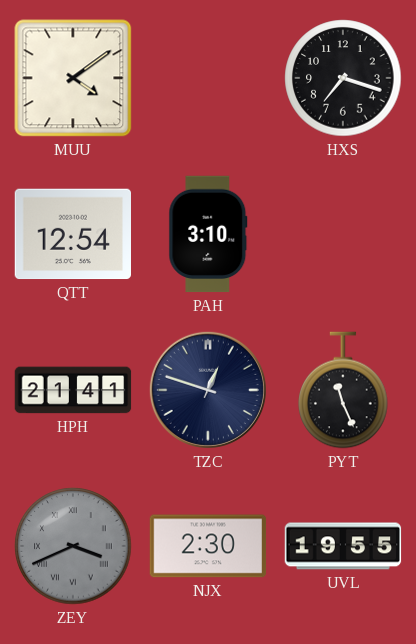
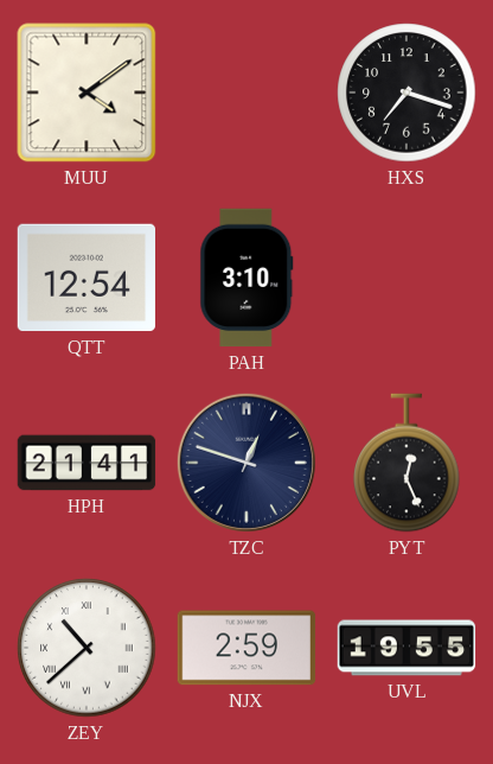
PYT: 11:26 -> 12:26 (406, 463)
ZEY: 3:41 -> 10:38 (87, 648)
ZEY dial: grey -> white (87, 648)
NJX: 2:30 -> 2:59 (246, 648)
